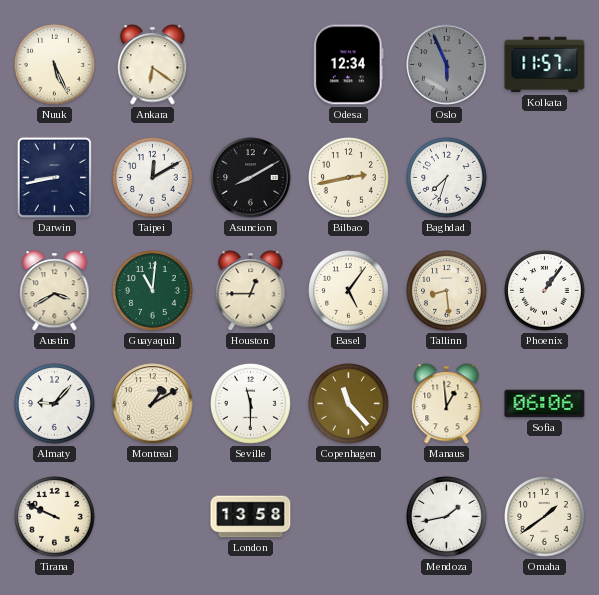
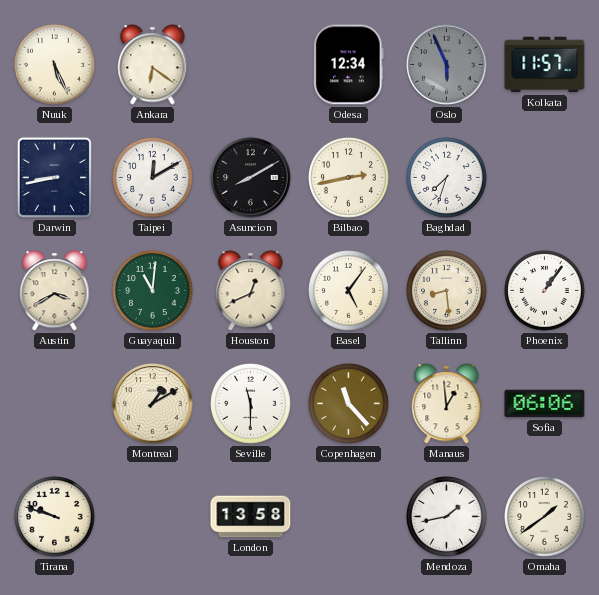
Houston: 12:45 -> 12:41 (251, 291)
Almaty: 9:07 -> none (55, 404)
Tirana: 9:49 -> 9:48 (55, 517)
